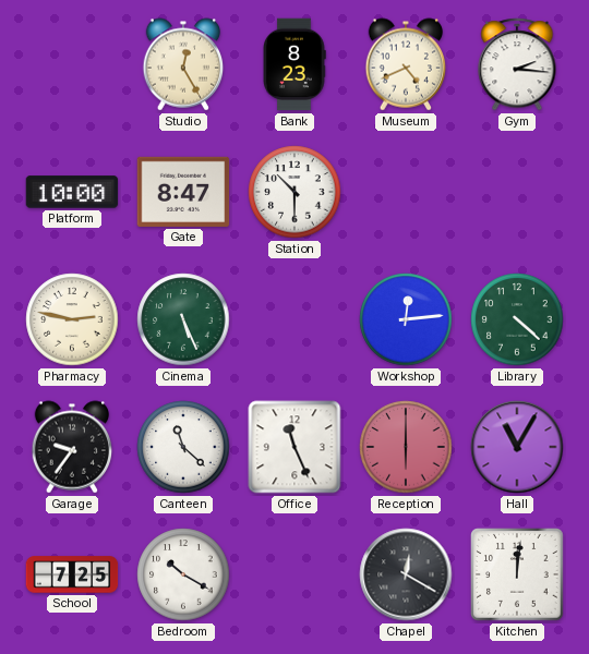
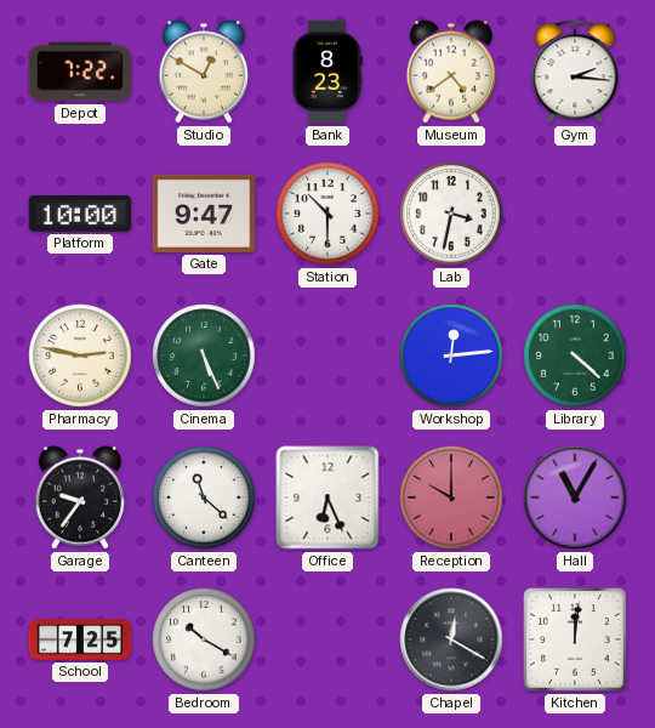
Depot: none -> 7:22 (80, 72)
Studio: 12:25 -> 12:50 (204, 72)
Museum: 4:41 -> 4:39 (451, 72)
Gate: 8:47 -> 9:47 (204, 214)
Lab: none -> 3:32 (451, 214)
Office: 11:26 -> 6:26 (327, 497)
Reception: 6:00 -> 10:00 (451, 497)
